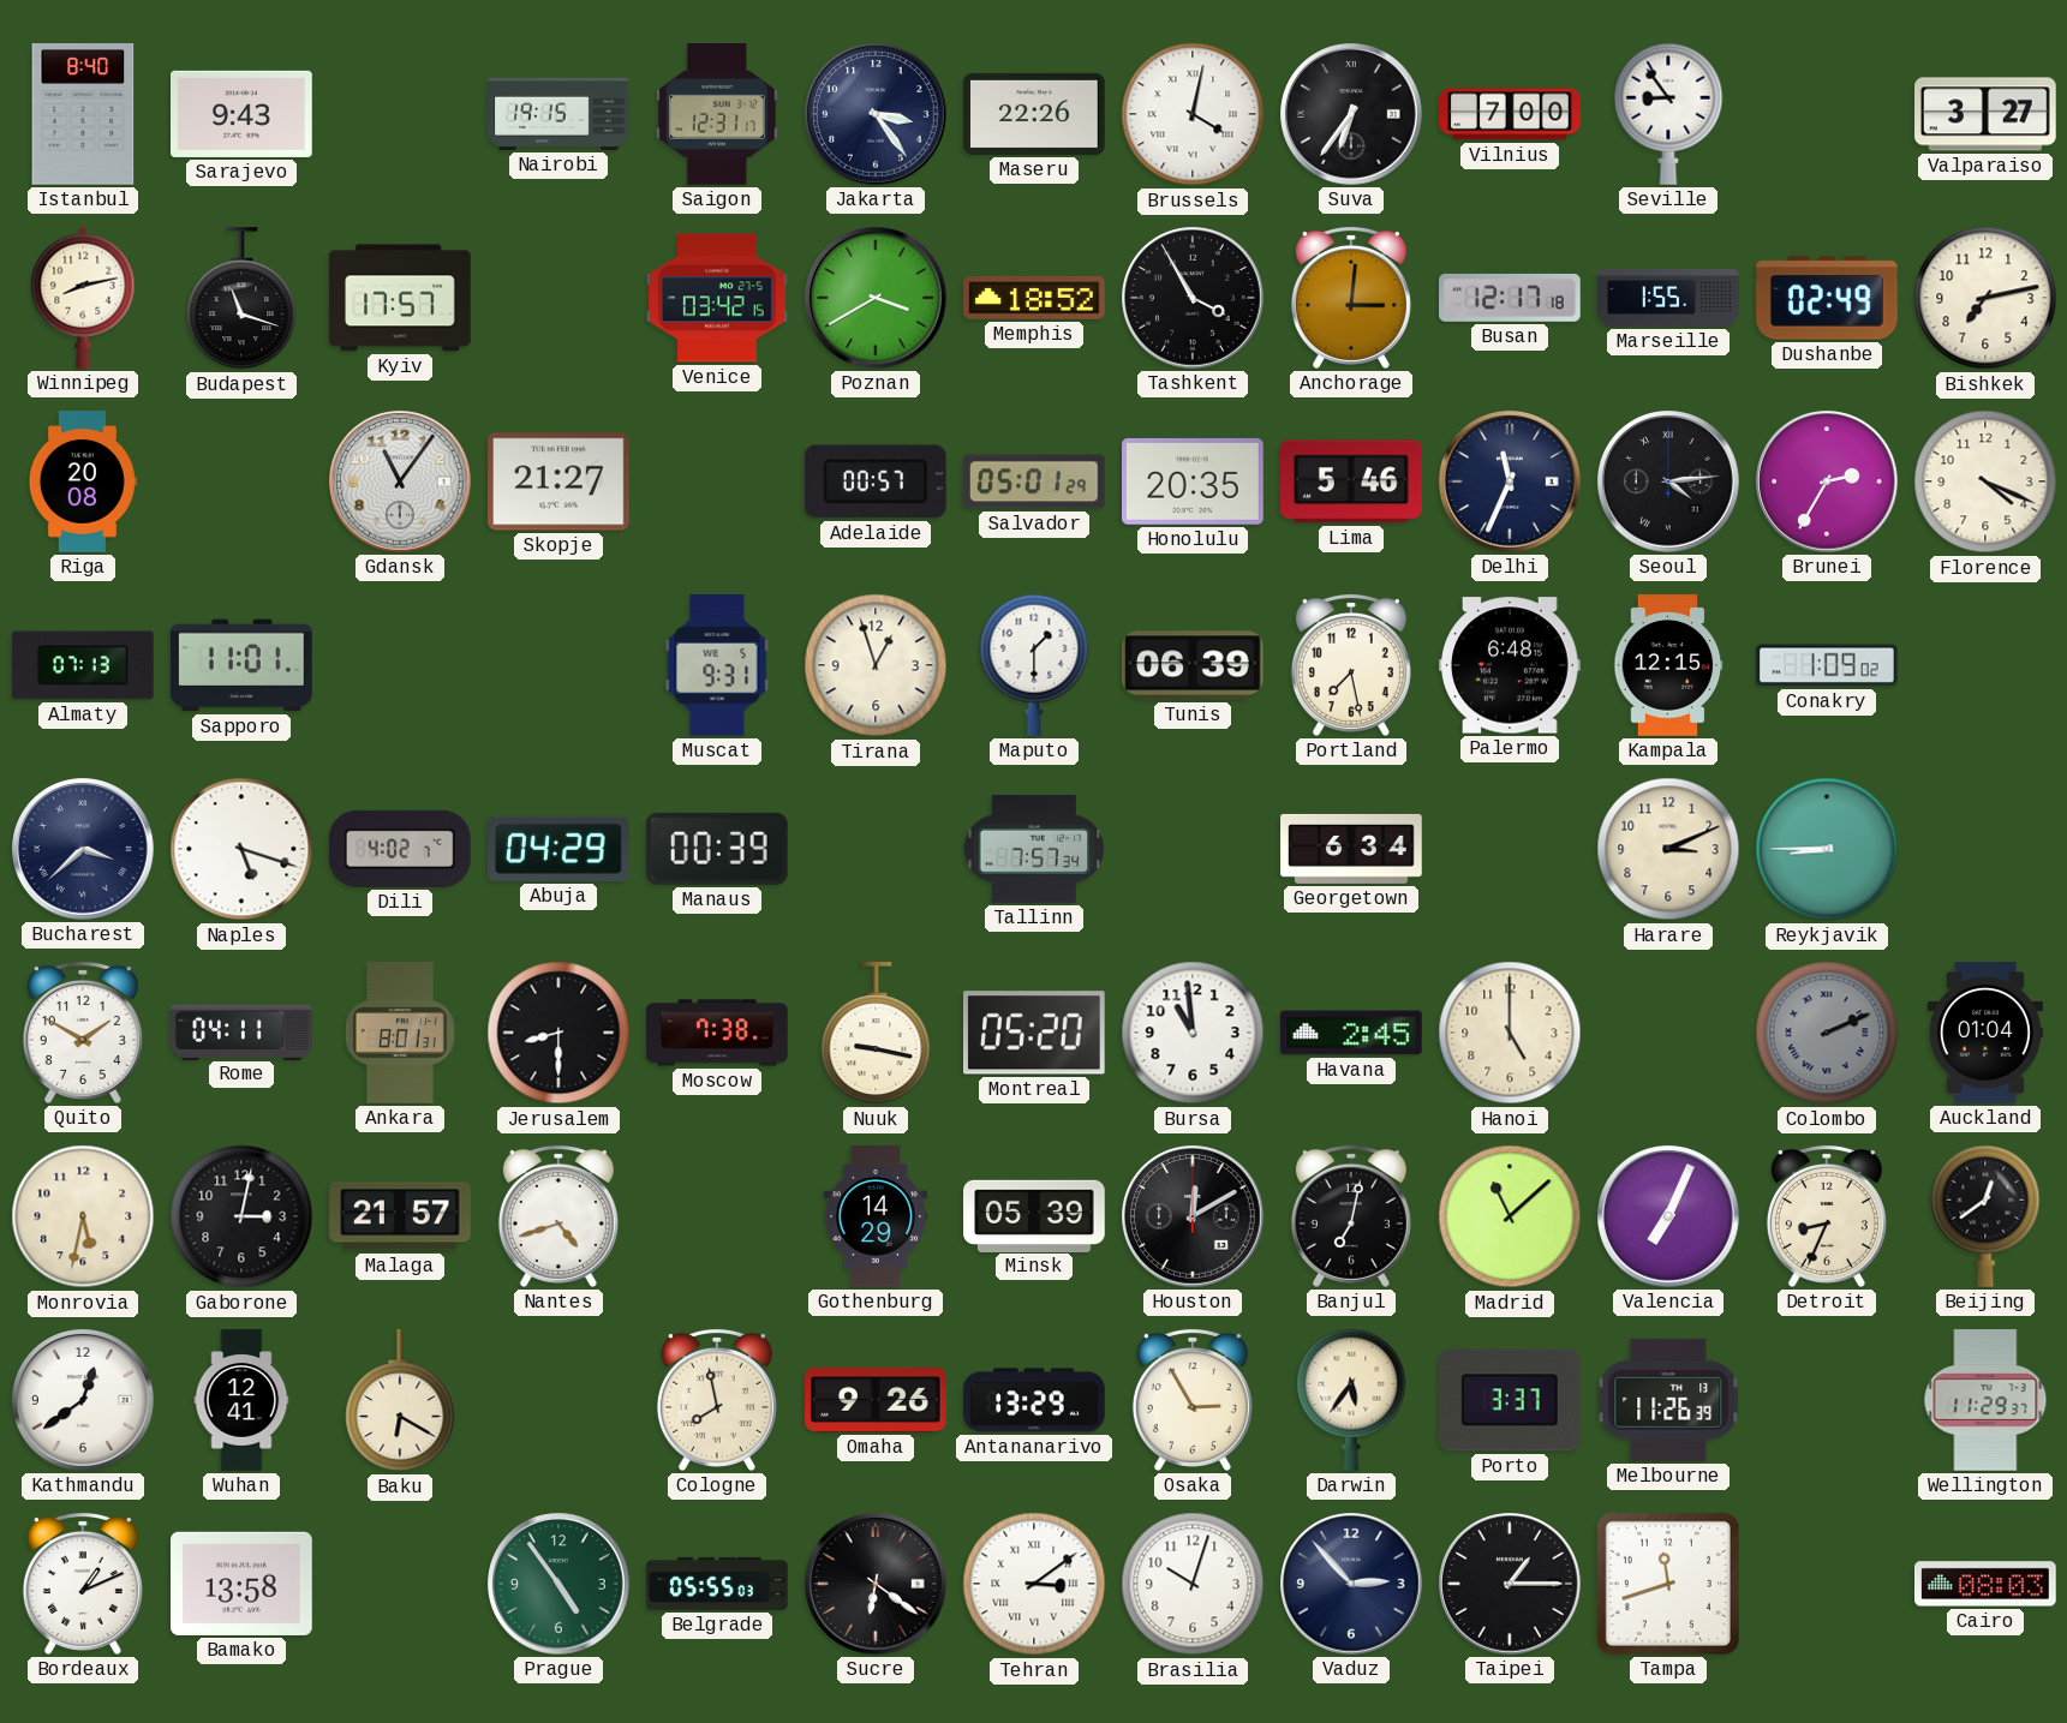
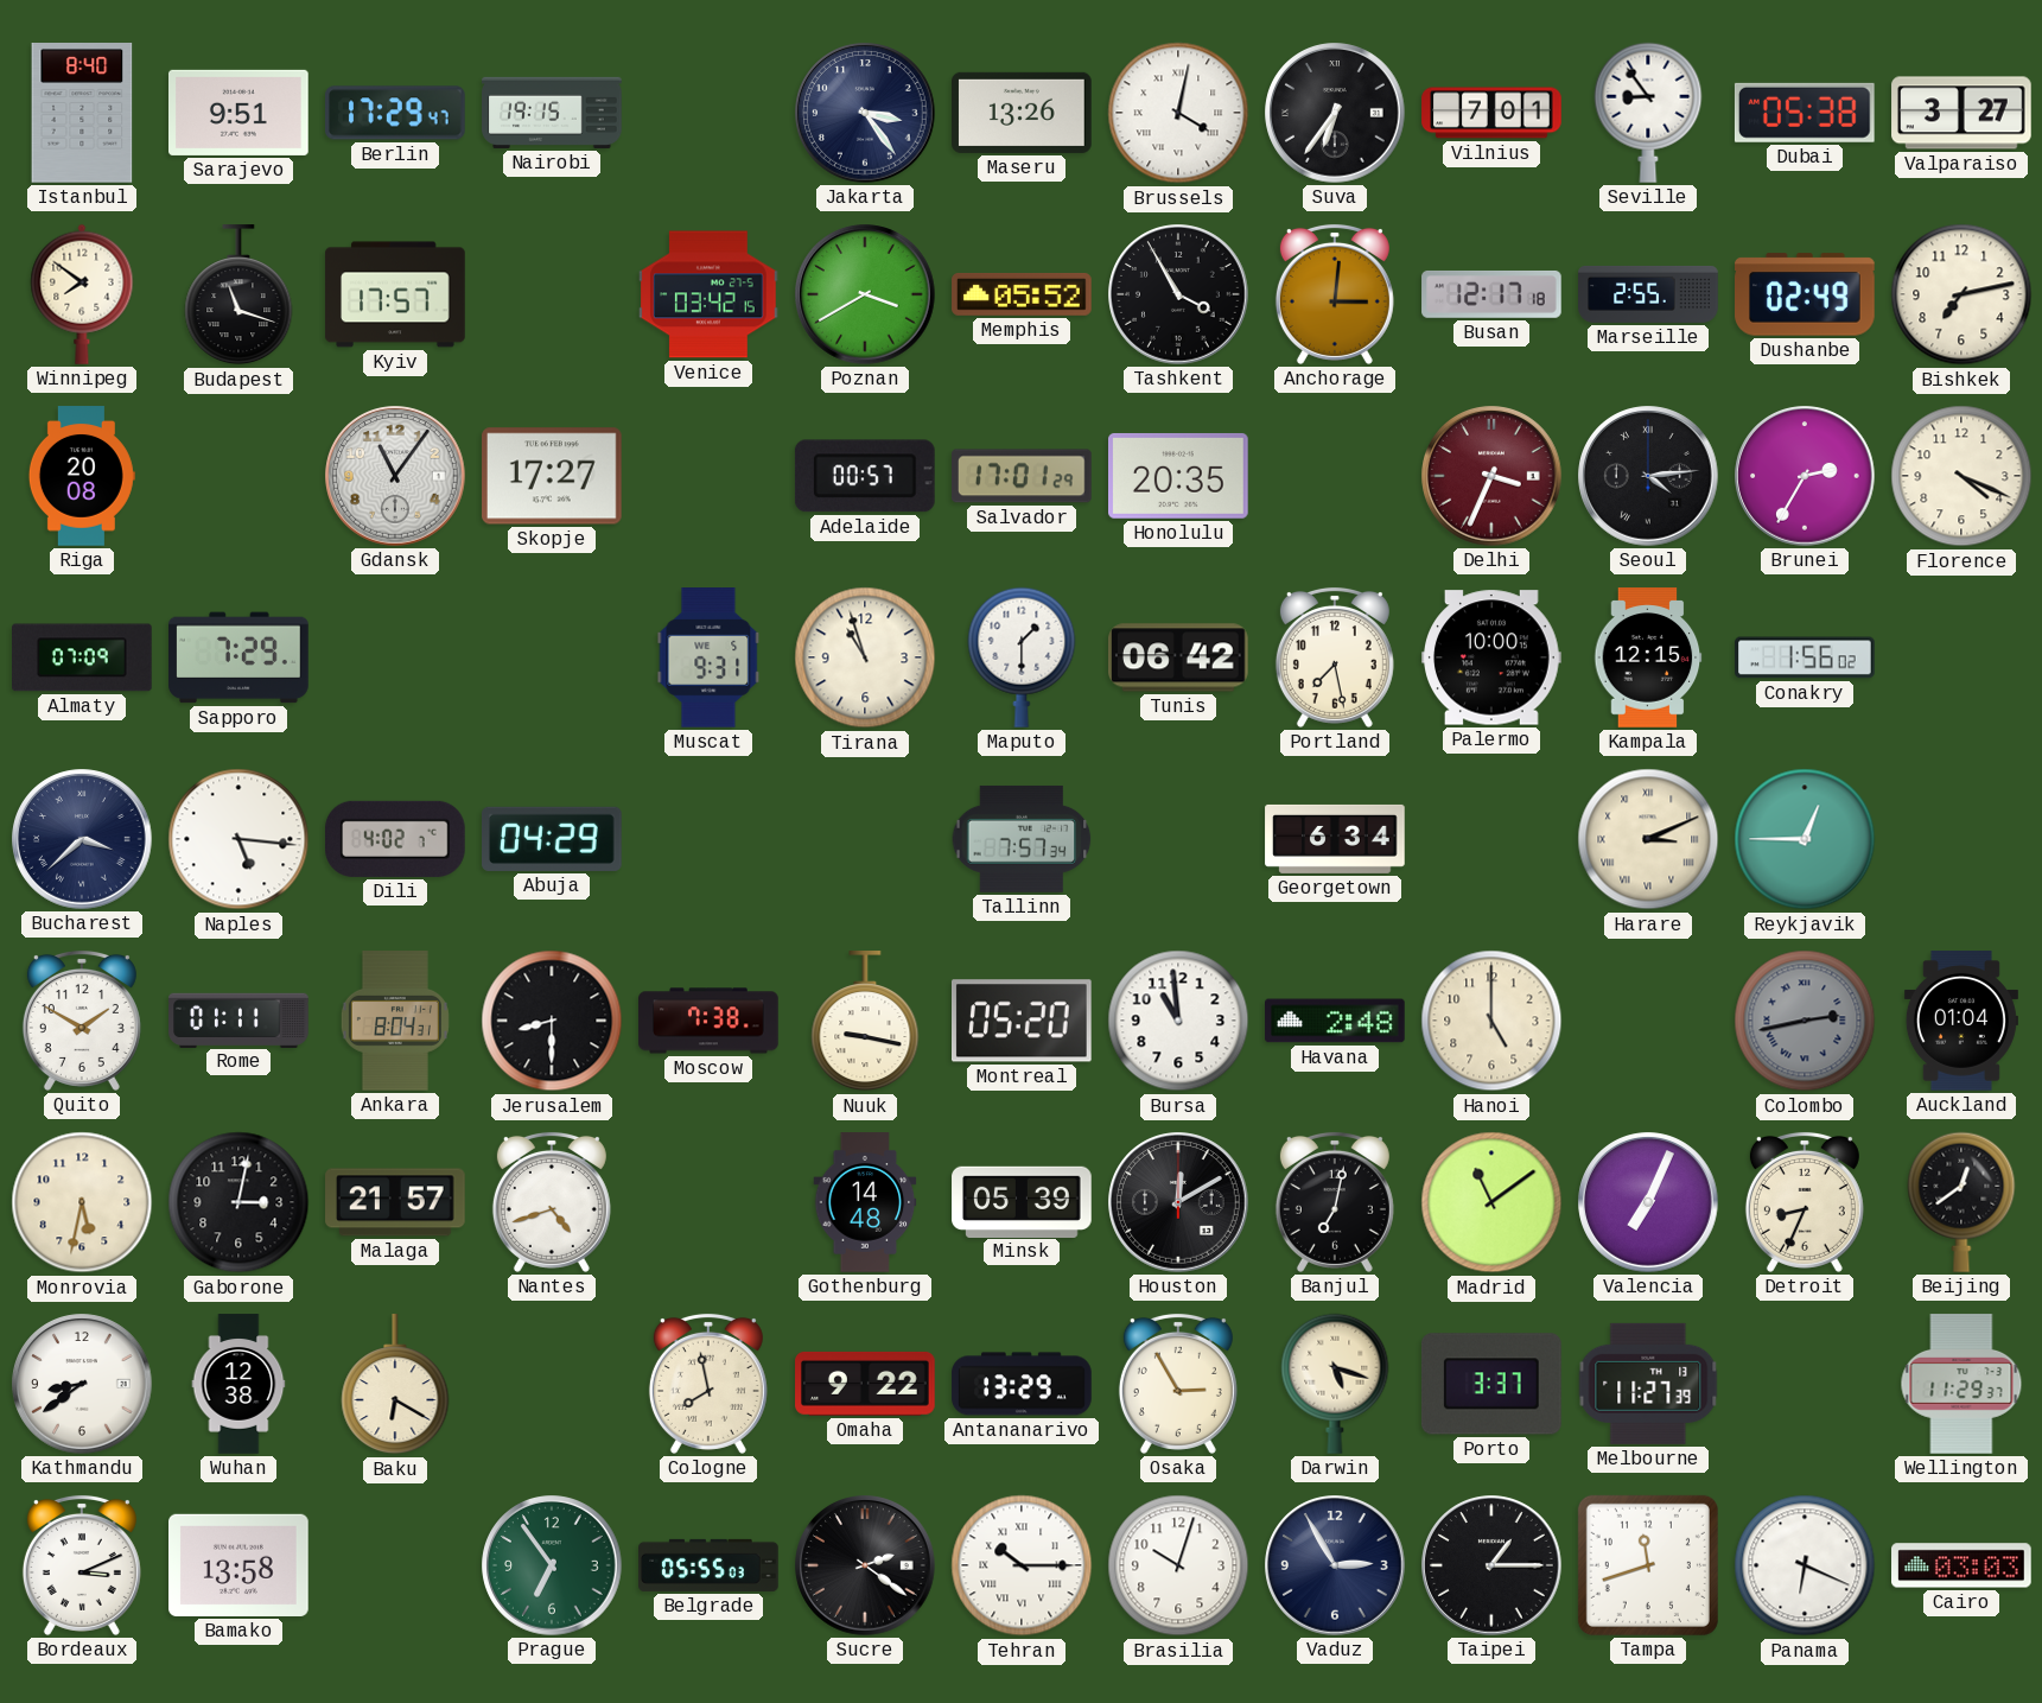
Sarajevo: 9:43 -> 9:51 (240, 113)
Berlin: none -> 17:29 (396, 113)
Saigon: 12:31 -> none (717, 115)
Maseru: 22:26 -> 13:26 (1023, 113)
Vilnius: 7:00 -> 7:01 (1491, 113)
Dubai: none -> 05:38 (1805, 113)
Winnipeg: 8:13 -> 7:51 (82, 294)
Memphis: 18:52 -> 05:52 (1022, 294)
Marseille: 1:55 -> 2:55 (1648, 294)
Skopje: 21:27 -> 17:27 (553, 476)
Salvador: 05:01 -> 17:01 (1023, 476)
Lima: 5:46 -> none (1352, 481)
Delhi: 11:34 -> 3:34 (1491, 476)
Delhi dial: navy -> burgundy (1491, 476)
Almaty: 07:13 -> 07:09 (83, 657)
Sapporo: 11:01 -> 7:29 (238, 657)
Tirana: 12:57 -> 10:57 (865, 657)
Tunis: 06:39 -> 06:42 (1179, 657)
Palermo: 6:48 -> 10:00 (1493, 657)
Conakry: 1:09 -> 1:56 (1805, 657)
Naples: 5:18 -> 5:16 (238, 839)
Manaus: 00:39 -> none (717, 849)
Harare numerals: Arabic -> Roman (1648, 839)
Reykjavik: 8:45 -> 12:45 (1805, 839)
Rome: 04:11 -> 01:11 (238, 1019)
Ankara: 8:01 -> 8:04 (395, 1021)
Havana: 2:45 -> 2:48 (1336, 1021)
Colombo: 2:11 -> 2:43 (1805, 1021)
Gothenburg: 14:29 -> 14:48 (865, 1202)
Madrid: 11:08 -> 11:09 (1491, 1202)
Kathmandu: 12:39 -> 8:39 (82, 1384)
Wuhan: 12:41 -> 12:38 (238, 1384)
Omaha: 9:26 -> 9:22 (865, 1384)
Darwin: 5:36 -> 5:18 (1335, 1384)
Melbourne: 11:26 -> 11:27 (1648, 1384)
Bordeaux: 1:11 -> 3:11 (82, 1565)
Prague: 4:54 -> 6:54 (552, 1565)
Sucre: 6:21 -> 2:21 (865, 1565)
Tehran: 3:09 -> 10:15 (1022, 1565)
Vaduz: 2:53 -> 2:55 (1335, 1565)
Panama: none -> 6:19 (1805, 1565)
Cairo: 08:03 -> 03:03 (1963, 1565)
